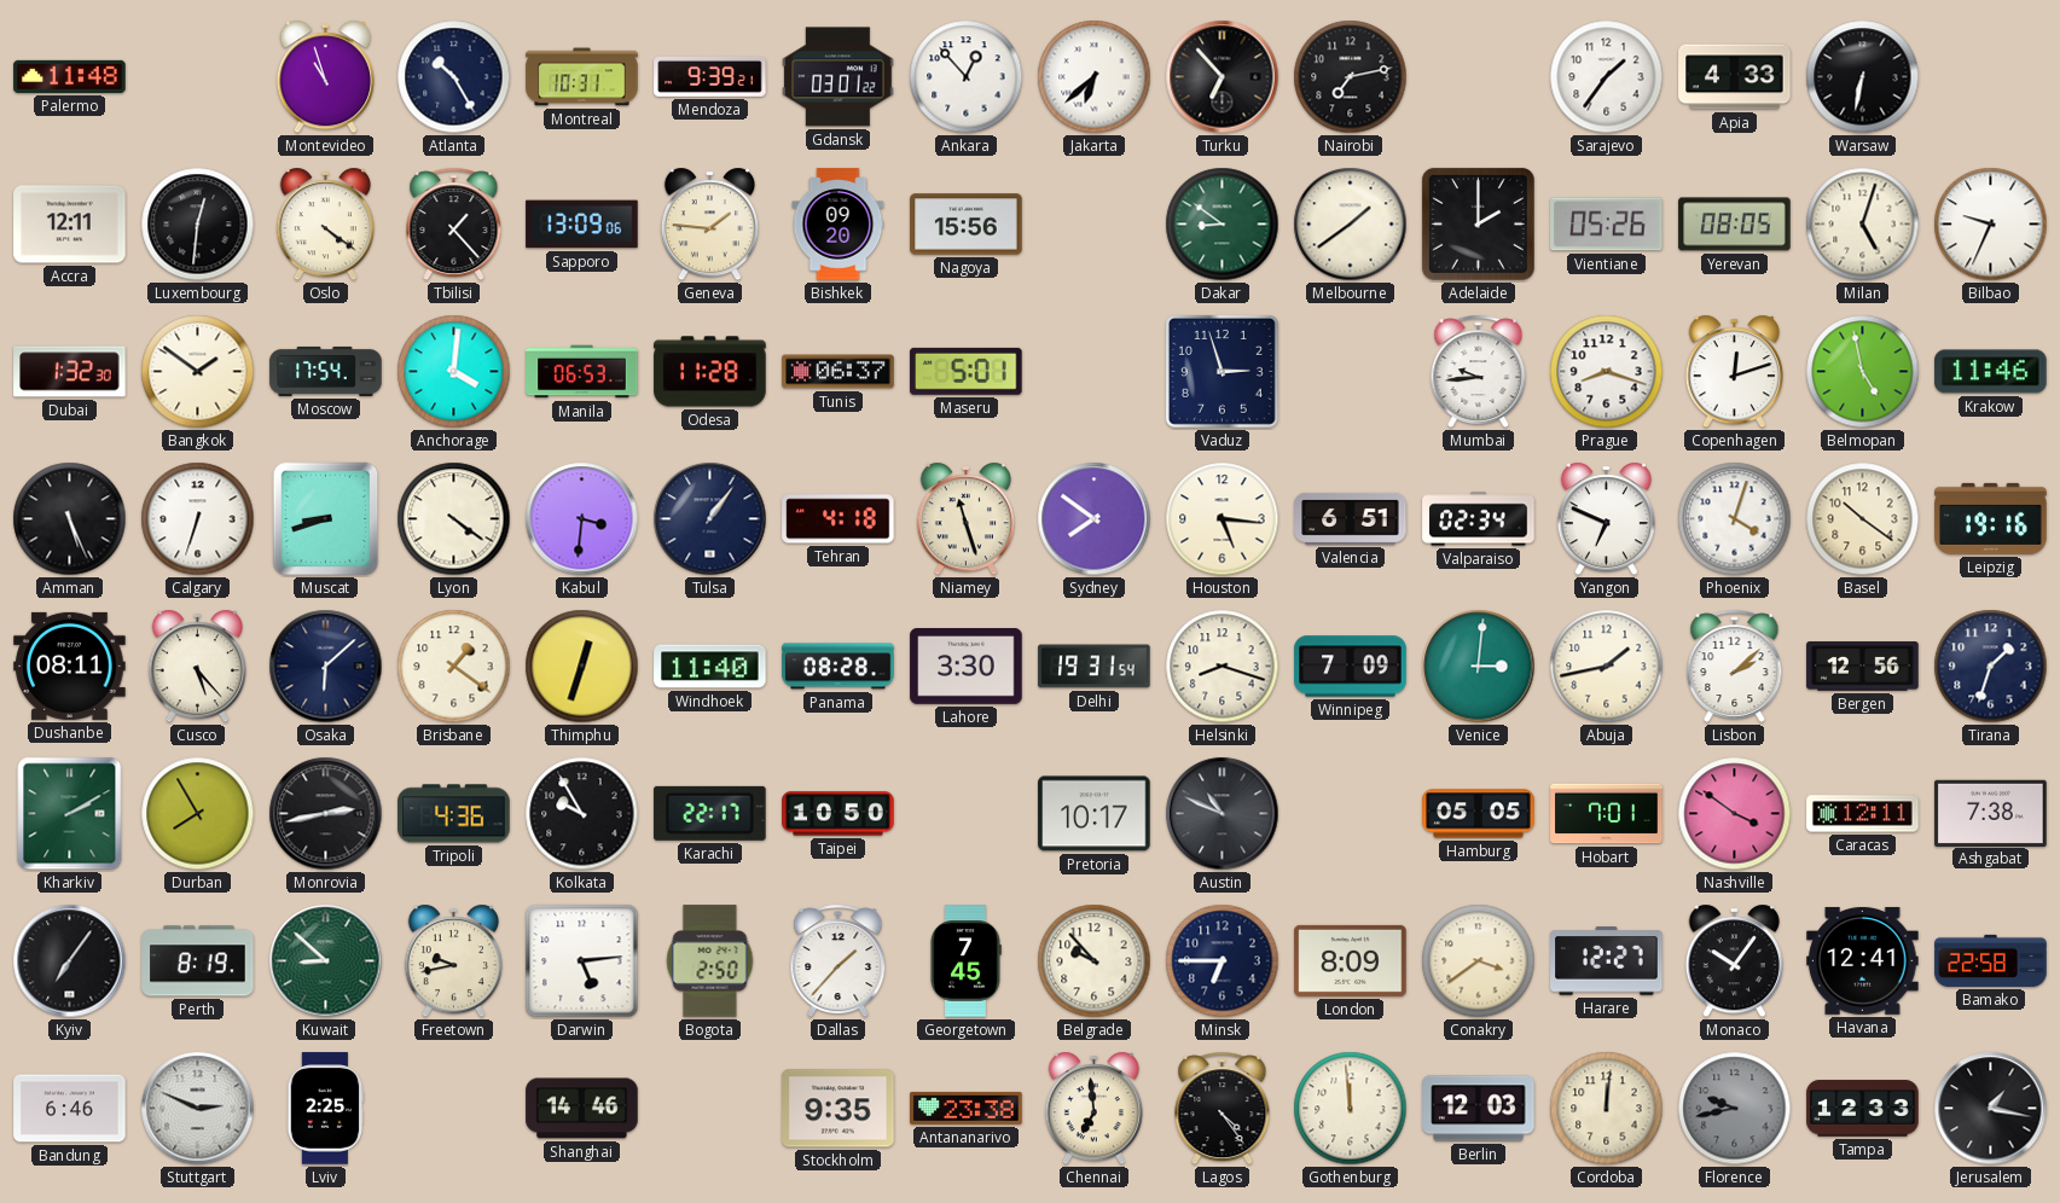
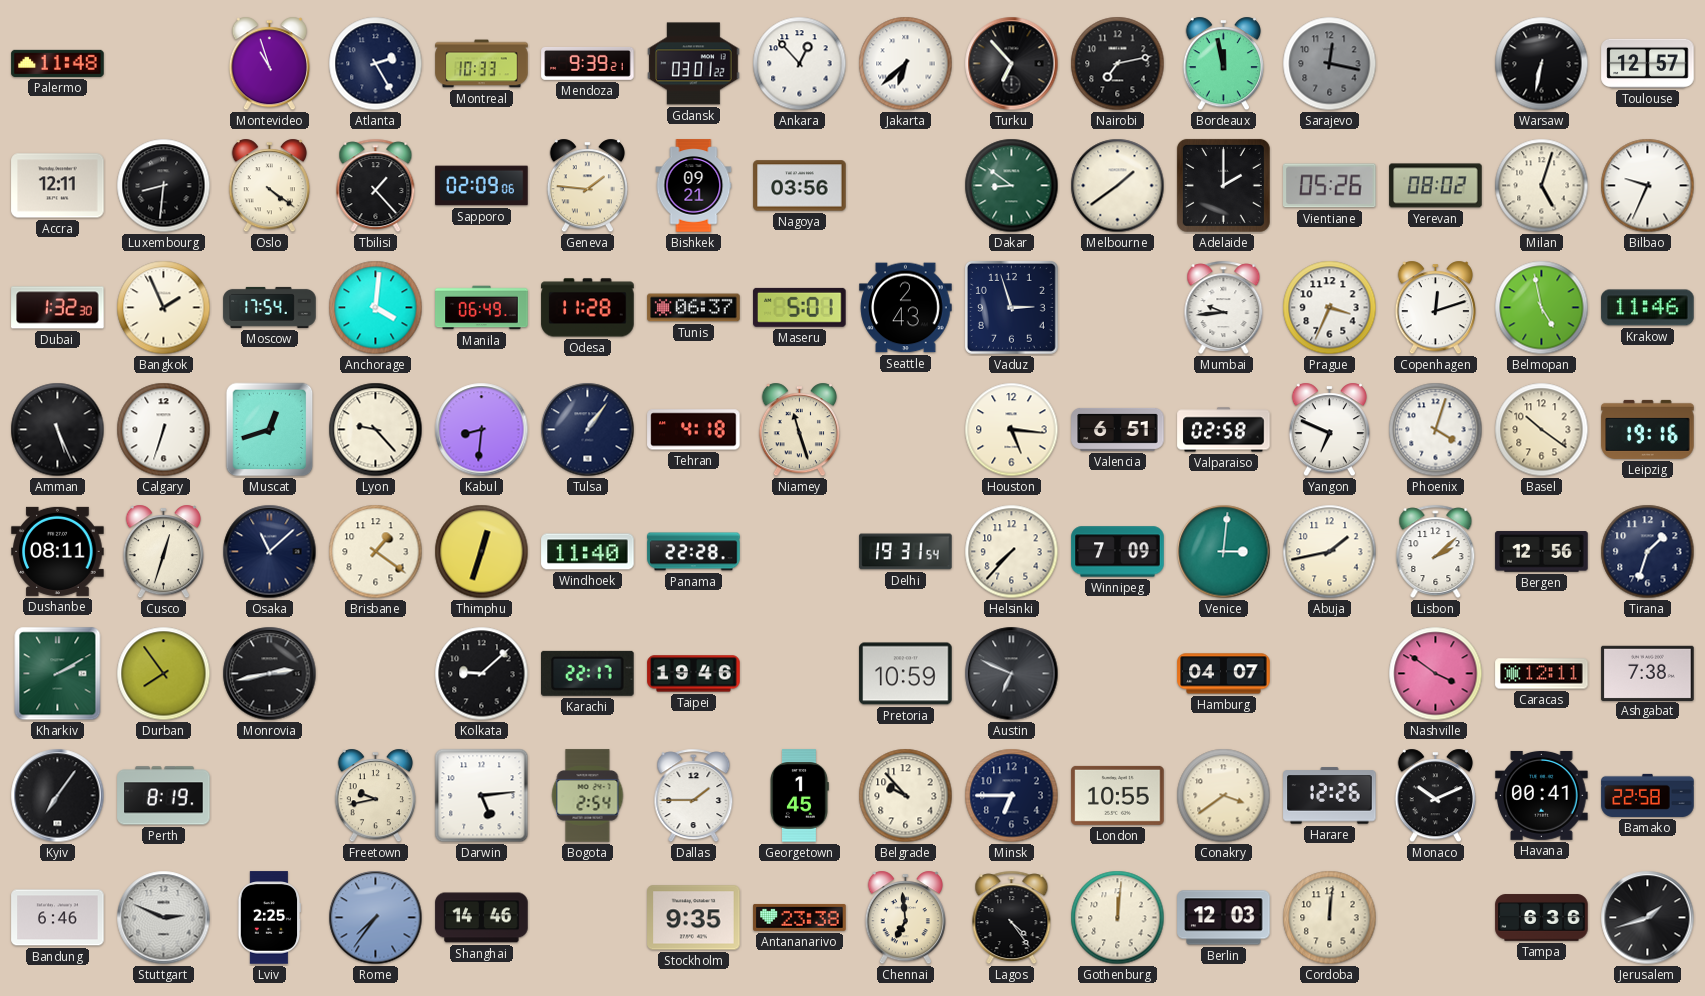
Atlanta: 10:25 -> 2:25 (376, 64)
Montreal: 10:31 -> 10:33 (482, 64)
Bordeaux: none -> 11:58 (1223, 64)
Sarajevo: 1:36 -> 12:17 (1330, 64)
Sarajevo dial: white -> grey (1330, 64)
Apia: 4:33 -> none (1735, 77)
Toulouse: none -> 12:57 (1648, 63)
Luxembourg: 12:31 -> 8:31 (164, 186)
Sapporo: 13:09 -> 02:09 (482, 186)
Bishkek: 09:20 -> 09:21 (694, 186)
Nagoya: 15:56 -> 03:56 (800, 186)
Yerevan: 08:05 -> 08:02 (1436, 186)
Bangkok: 1:51 -> 1:56 (164, 308)
Manila: 06:53 -> 06:49 (482, 308)
Seattle: none -> 2:43 (906, 308)
Prague: 8:18 -> 3:34 (1330, 308)
Muscat: 8:42 -> 12:42 (270, 430)
Lyon: 4:21 -> 9:23 (376, 430)
Kabul: 3:31 -> 8:31 (482, 430)
Sydney: 7:51 -> none (1095, 519)
Valparaiso: 02:34 -> 02:58 (1224, 430)
Cusco: 5:23 -> 12:33 (163, 552)
Osaka: 6:08 -> 11:08 (270, 552)
Panama: 08:28 -> 22:28 (694, 552)
Lahore: 3:30 -> none (967, 667)
Helsinki: 8:18 -> 7:37 (1012, 552)
Durban: 7:55 -> 7:54 (164, 674)
Tripoli: 4:36 -> none (454, 814)
Kolkata: 9:55 -> 9:08 (482, 674)
Taipei: 10:50 -> 19:46 (694, 674)
Pretoria: 10:17 -> 10:59 (906, 674)
Austin: 10:49 -> 6:49 (1012, 674)
Hamburg: 05:05 -> 04:07 (1224, 674)
Hobart: 7:01 -> none (1607, 814)
Kuwait: 8:52 -> none (326, 961)
Bogota: 2:50 -> 2:54 (588, 796)
Dallas: 1:37 -> 1:45 (694, 796)
Georgetown: 7:45 -> 1:45 (799, 796)
London: 8:09 -> 10:55 (1118, 795)
Harare: 12:27 -> 12:26 (1330, 796)
Monaco: 10:06 -> 10:11 (1435, 796)
Havana: 12:41 -> 00:41 (1542, 795)
Rome: none -> 7:36 (376, 918)
Gothenburg: 11:59 -> 12:01 (1118, 918)
Florence: 9:43 -> none (1735, 1109)
Tampa: 12:33 -> 6:36 (1542, 918)
Jerusalem: 1:17 -> 1:42 (1648, 918)
